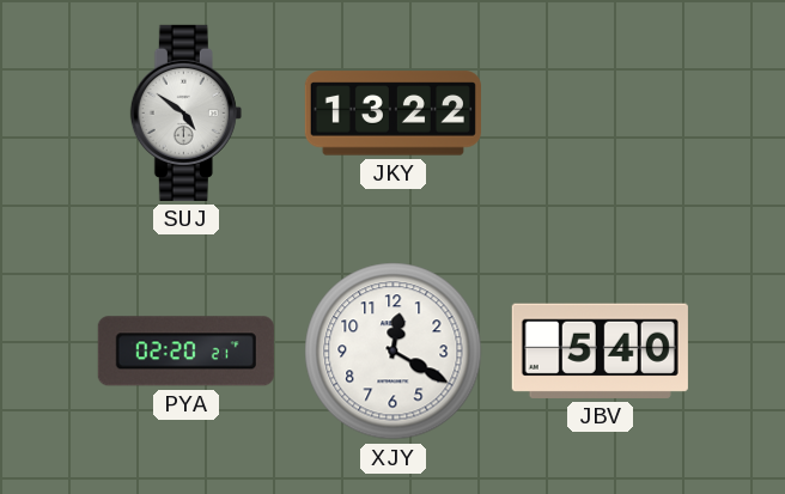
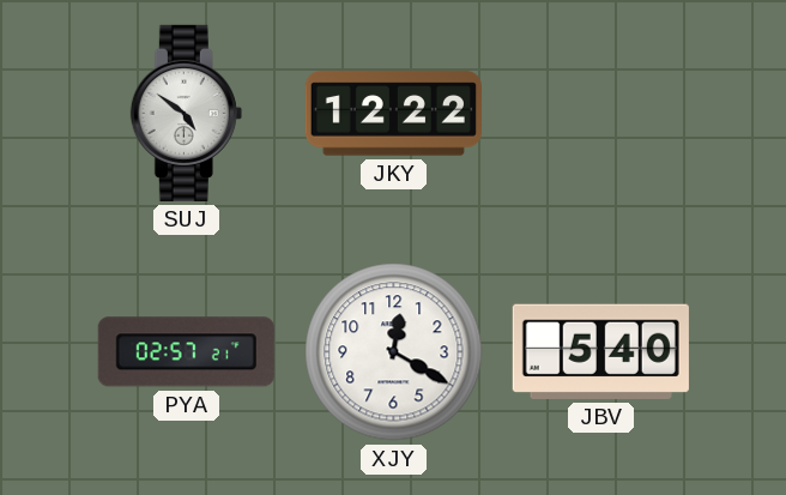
JKY: 13:22 -> 12:22 (393, 114)
PYA: 02:20 -> 02:57 (186, 352)
